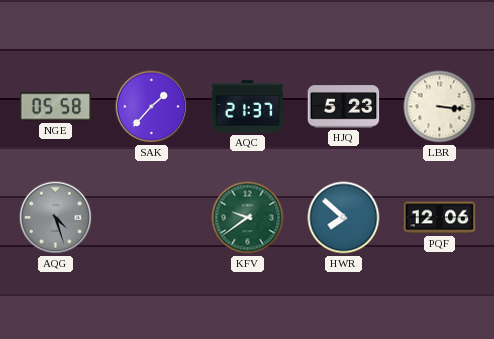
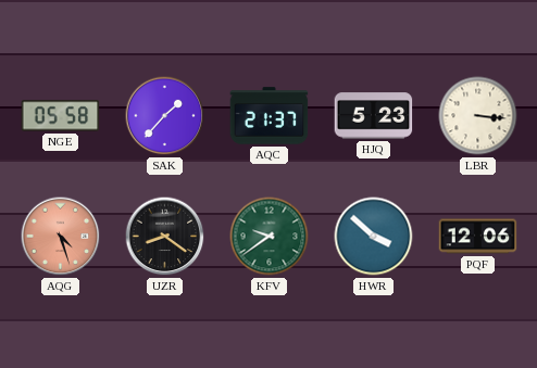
AQG dial: grey -> salmon (61, 237)
UZR: none -> 8:21 (165, 237)
HWR: 7:52 -> 3:52 (374, 237)
